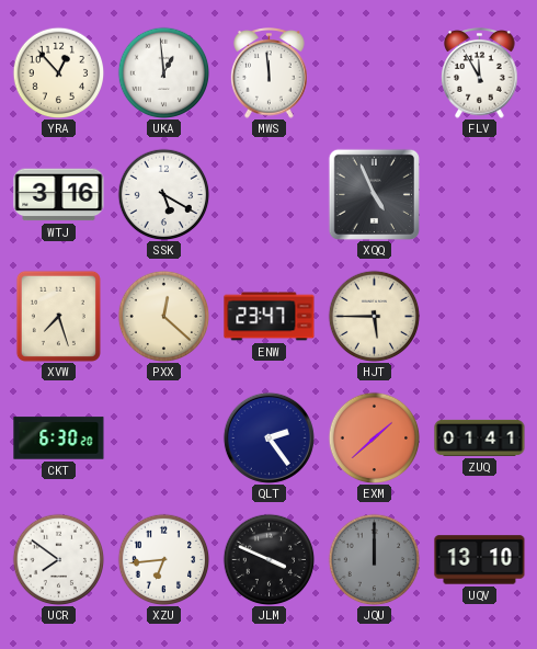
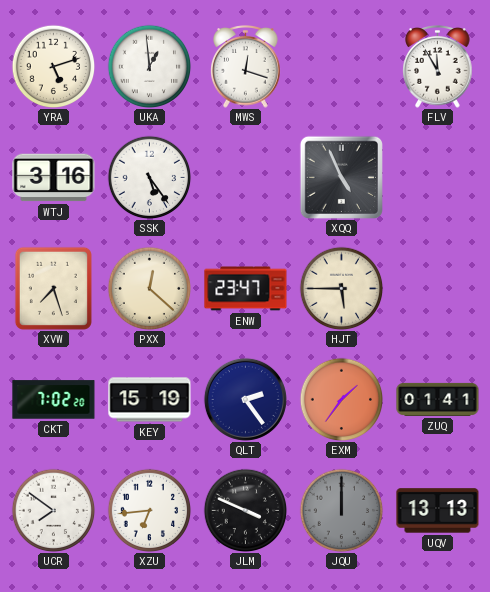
YRA: 12:53 -> 5:12 (53, 66)
MWS: 11:59 -> 12:18 (246, 67)
SSK: 5:20 -> 5:24 (149, 177)
CKT: 6:30 -> 7:02 (54, 400)
KEY: none -> 15:19 (150, 400)
EXM: 1:38 -> 1:36 (341, 399)
UQV: 13:10 -> 13:13 (438, 511)
